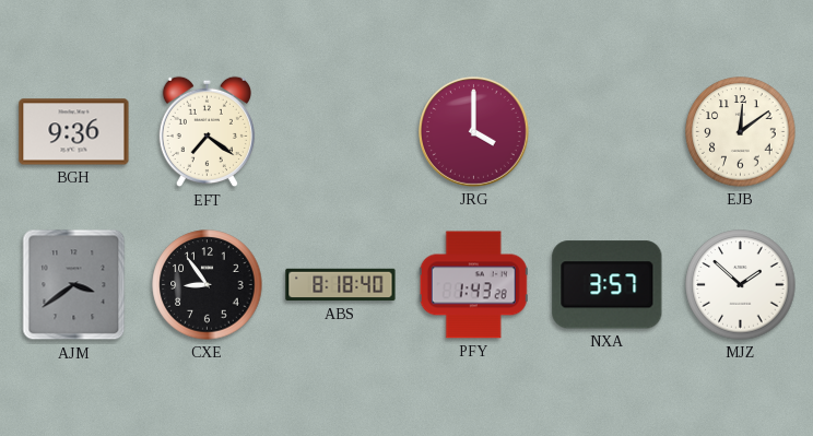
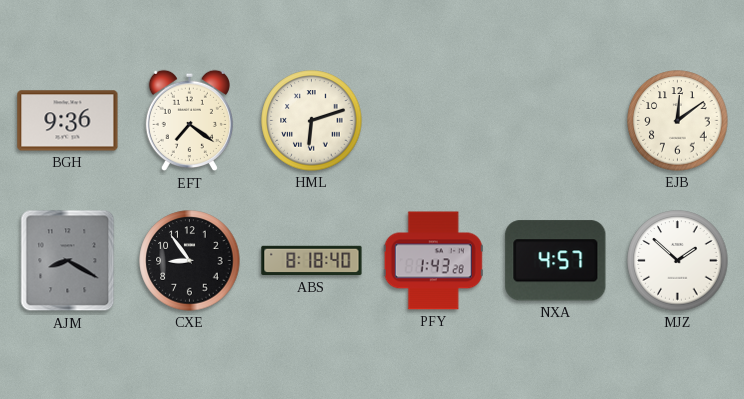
HML: none -> 6:12 (312, 121)
JRG: 4:00 -> none (474, 132)
AJM: 3:39 -> 8:20 (68, 261)
NXA: 3:57 -> 4:57 (556, 261)
